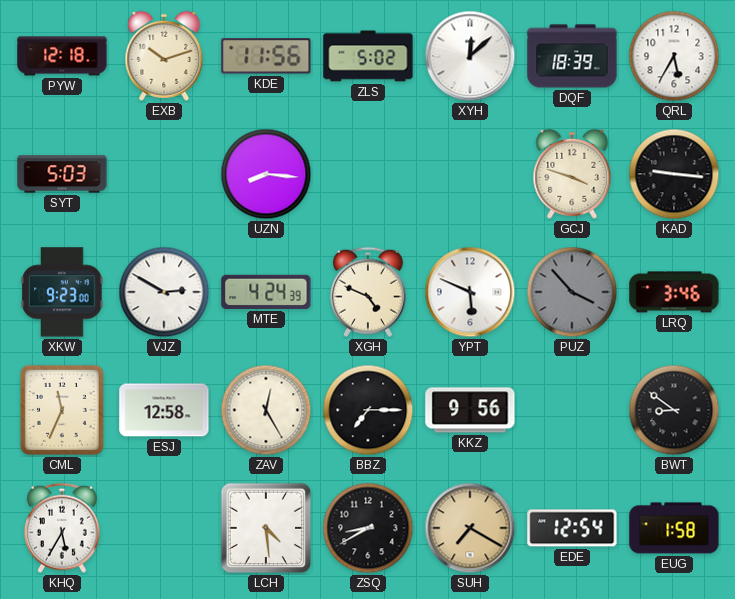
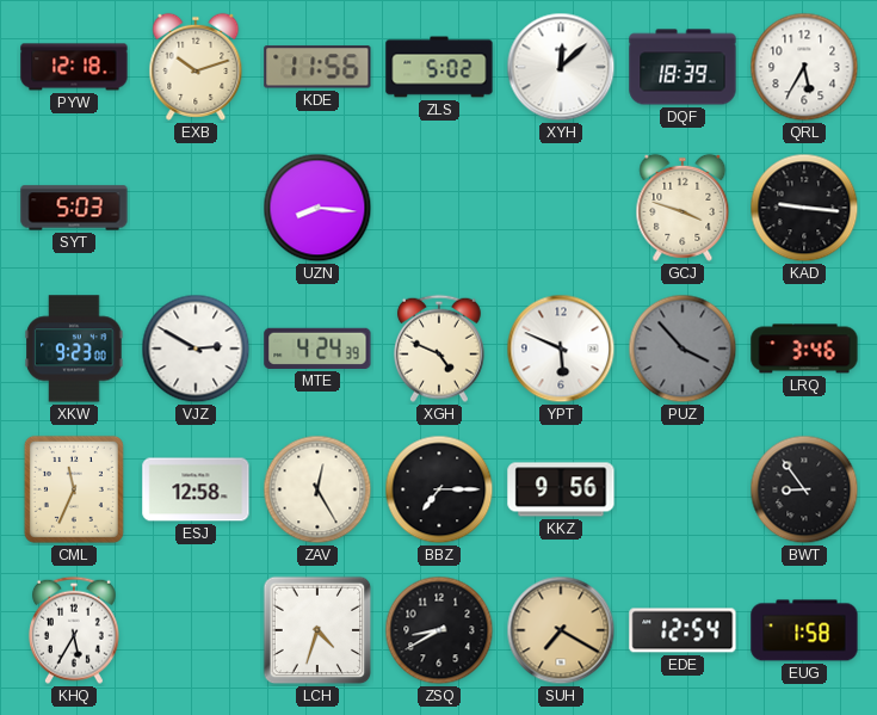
BWT: 8:51 -> 8:54 (804, 489)
LCH: 4:29 -> 4:33 (317, 630)
